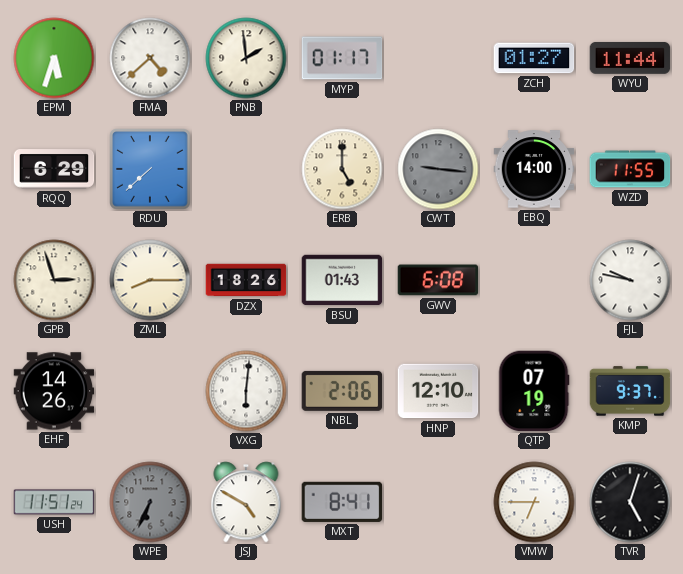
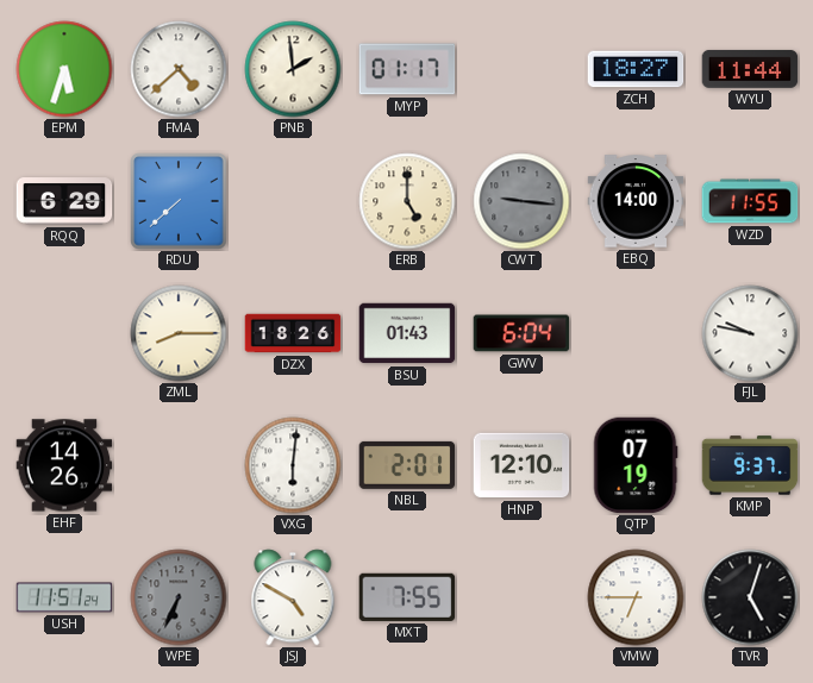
ZCH: 01:27 -> 18:27 (636, 69)
GPB: 2:57 -> none (54, 280)
GWV: 6:08 -> 6:04 (521, 333)
NBL: 2:06 -> 2:01 (407, 465)
MXT: 8:41 -> 7:55 (407, 597)
